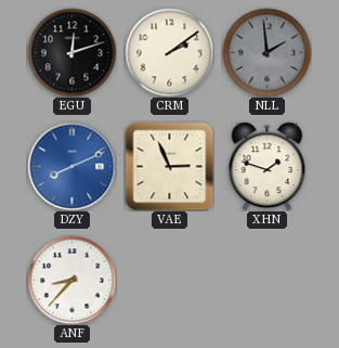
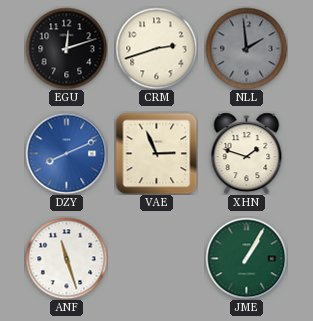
CRM: 2:09 -> 2:42 (156, 48)
ANF: 8:37 -> 11:27 (66, 258)
JME: none -> 1:05 (246, 258)
